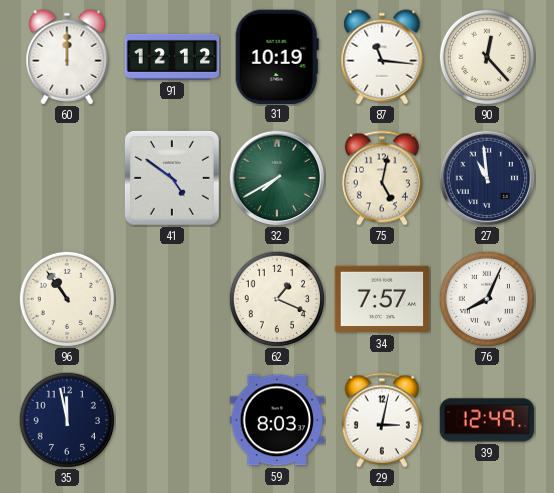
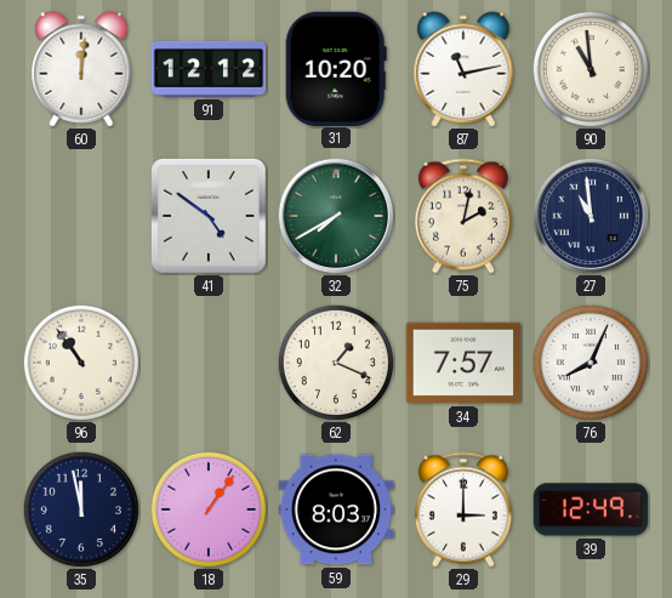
60: 12:00 -> 12:01 (81, 69)
31: 10:19 -> 10:20 (336, 68)
87: 11:16 -> 11:13 (463, 69)
90: 12:23 -> 10:59 (591, 69)
75: 5:02 -> 2:02 (463, 216)
18: none -> 1:06 (209, 509)
29: 3:02 -> 3:00 (463, 509)
